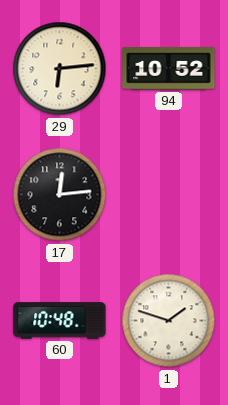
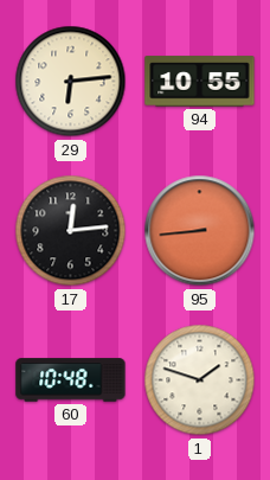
94: 10:52 -> 10:55 (200, 82)
95: none -> 8:44 (200, 231)
